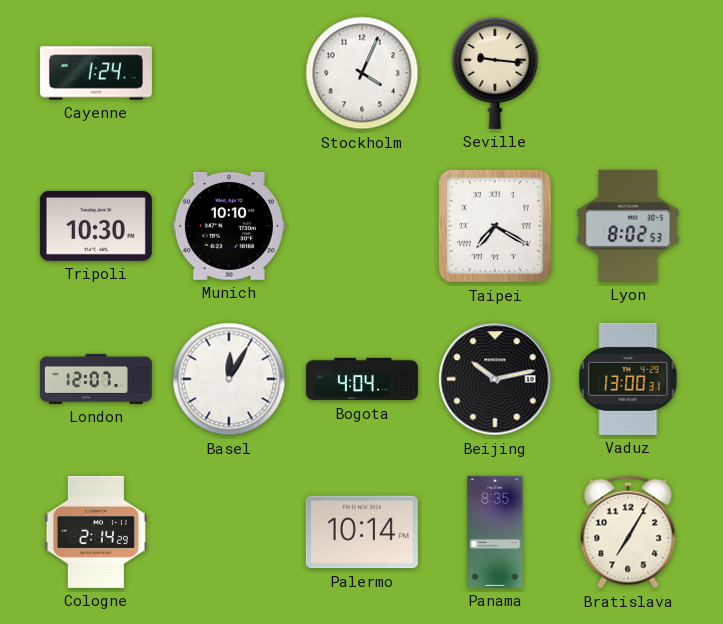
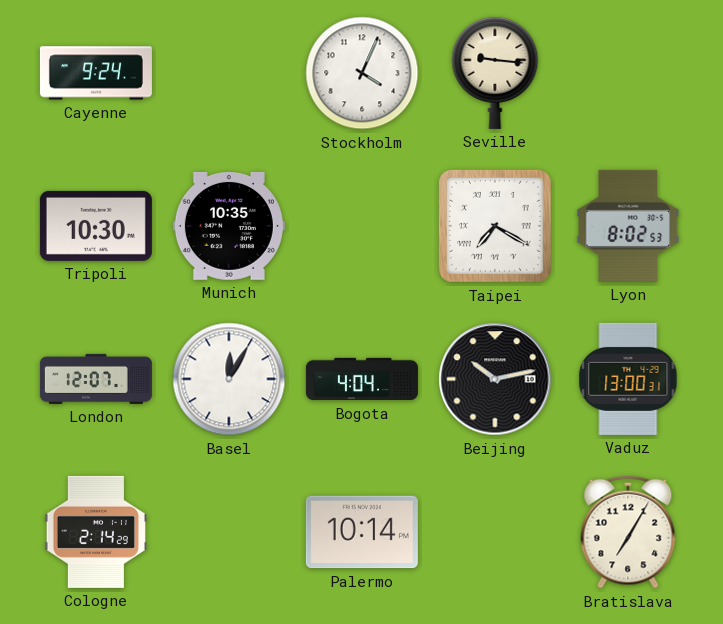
Cayenne: 1:24 -> 9:24 (96, 73)
Munich: 10:10 -> 10:35 (229, 226)
Panama: 8:35 -> none (495, 532)
